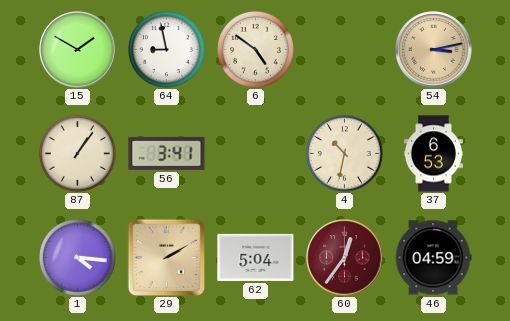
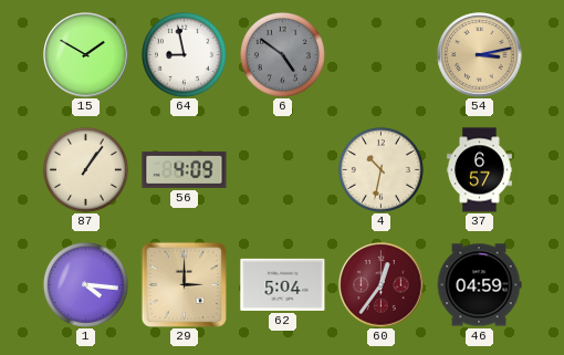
6 dial: cream -> grey (282, 54)
56: 3:41 -> 4:09 (185, 169)
37: 6:53 -> 6:57 (479, 170)
29: 2:10 -> 3:00 (184, 284)
